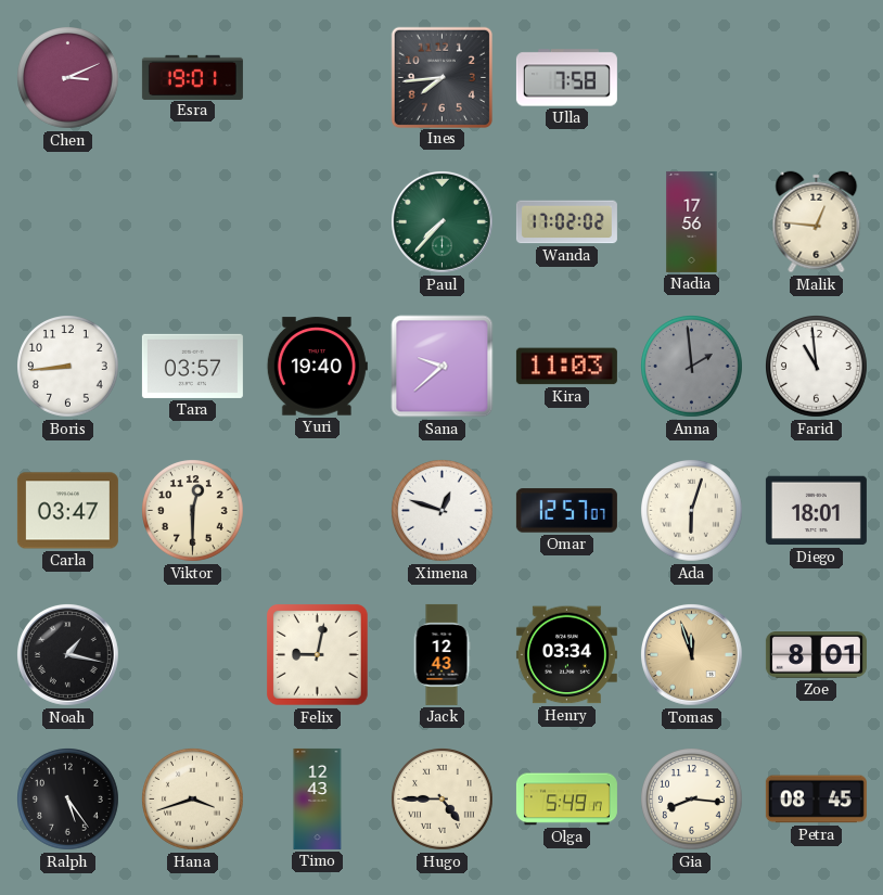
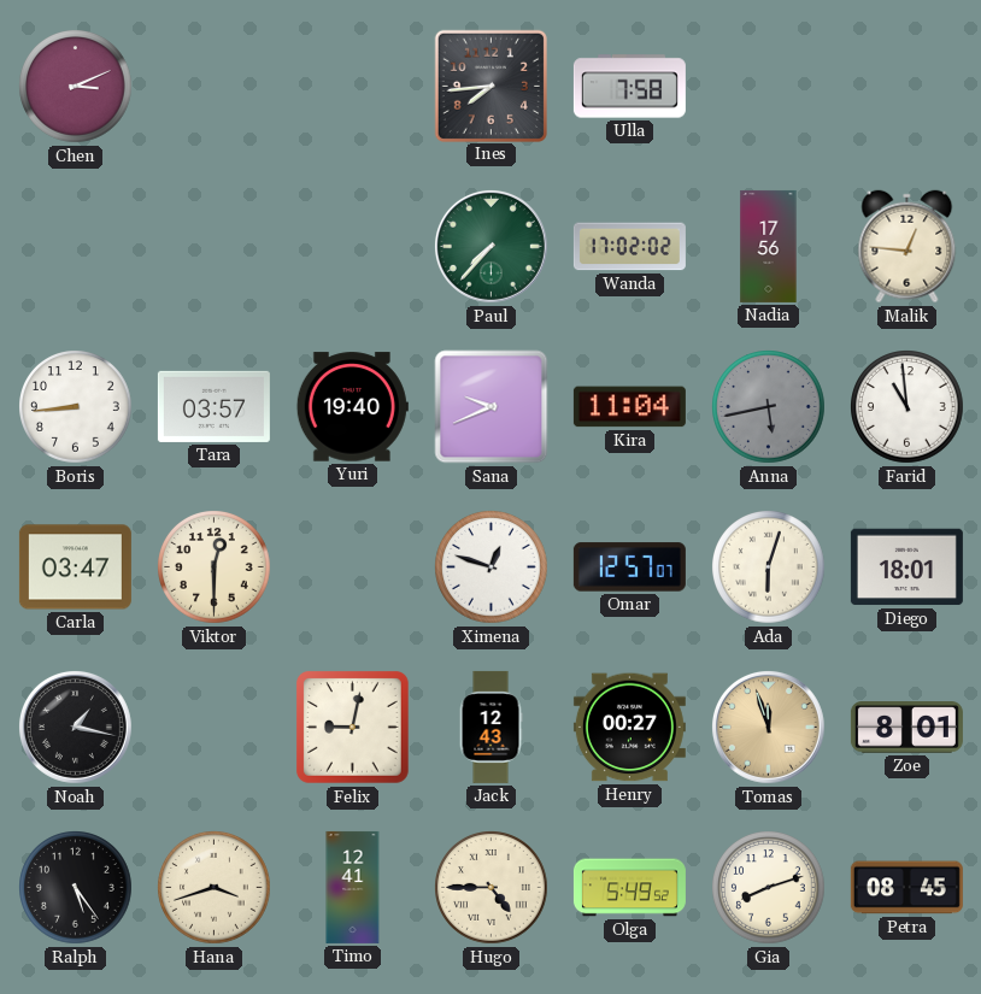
Esra: 19:01 -> none (192, 77)
Sana: 9:38 -> 9:41 (492, 407)
Kira: 11:03 -> 11:04 (629, 407)
Anna: 1:59 -> 5:43 (769, 407)
Henry: 03:34 -> 00:27 (629, 728)
Timo: 12:43 -> 12:41 (353, 887)
Olga: 5:49:17 -> 5:49:52 (629, 888)
Gia: 8:16 -> 8:12 (769, 888)
